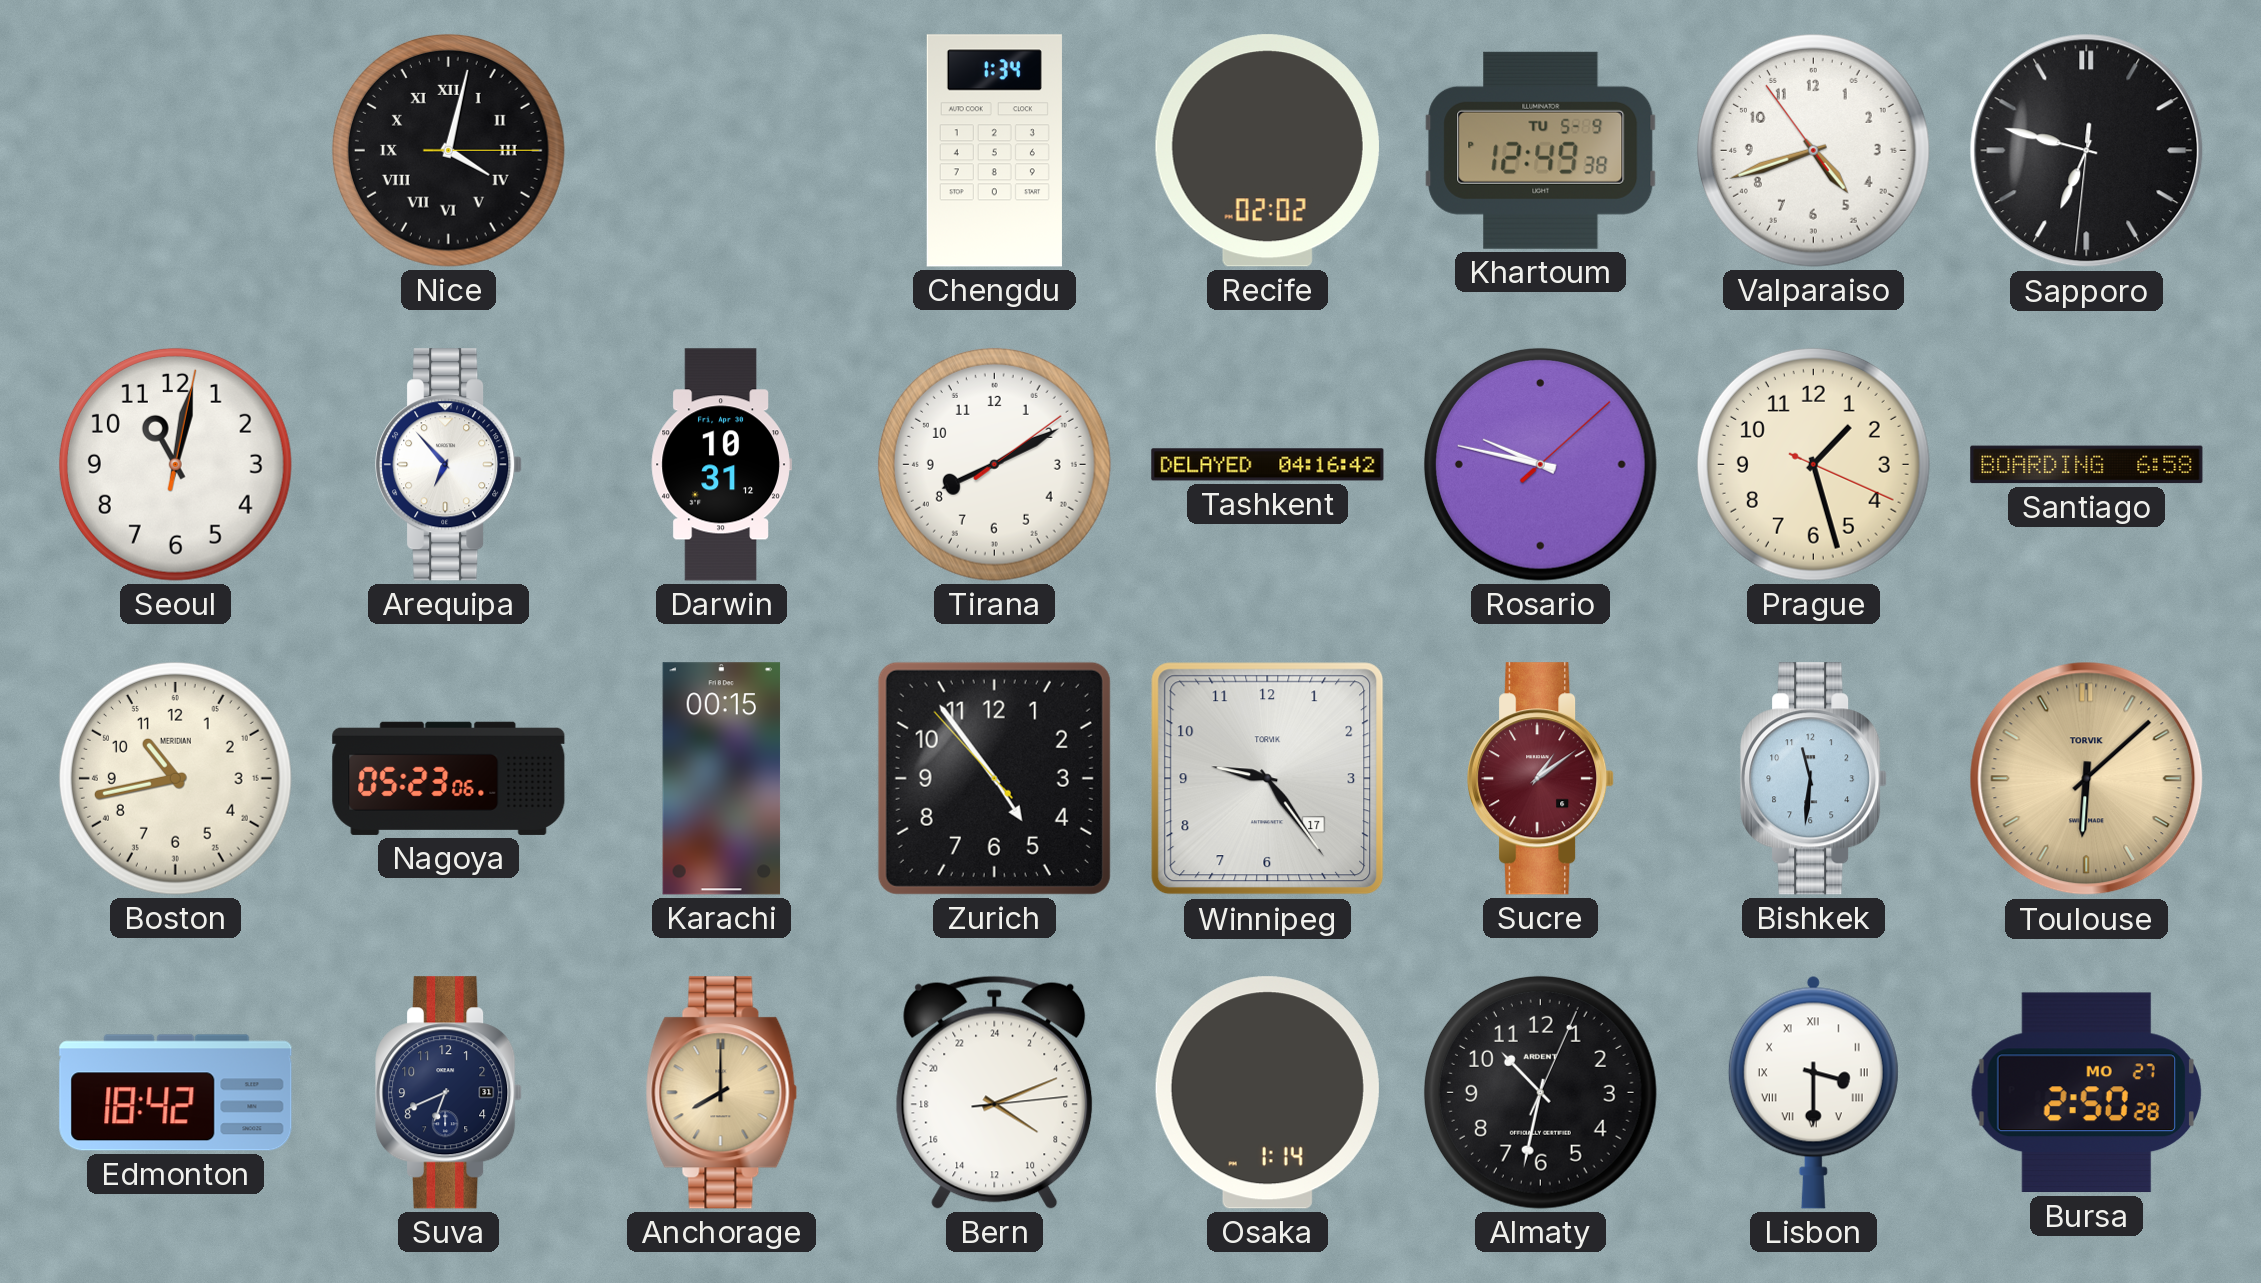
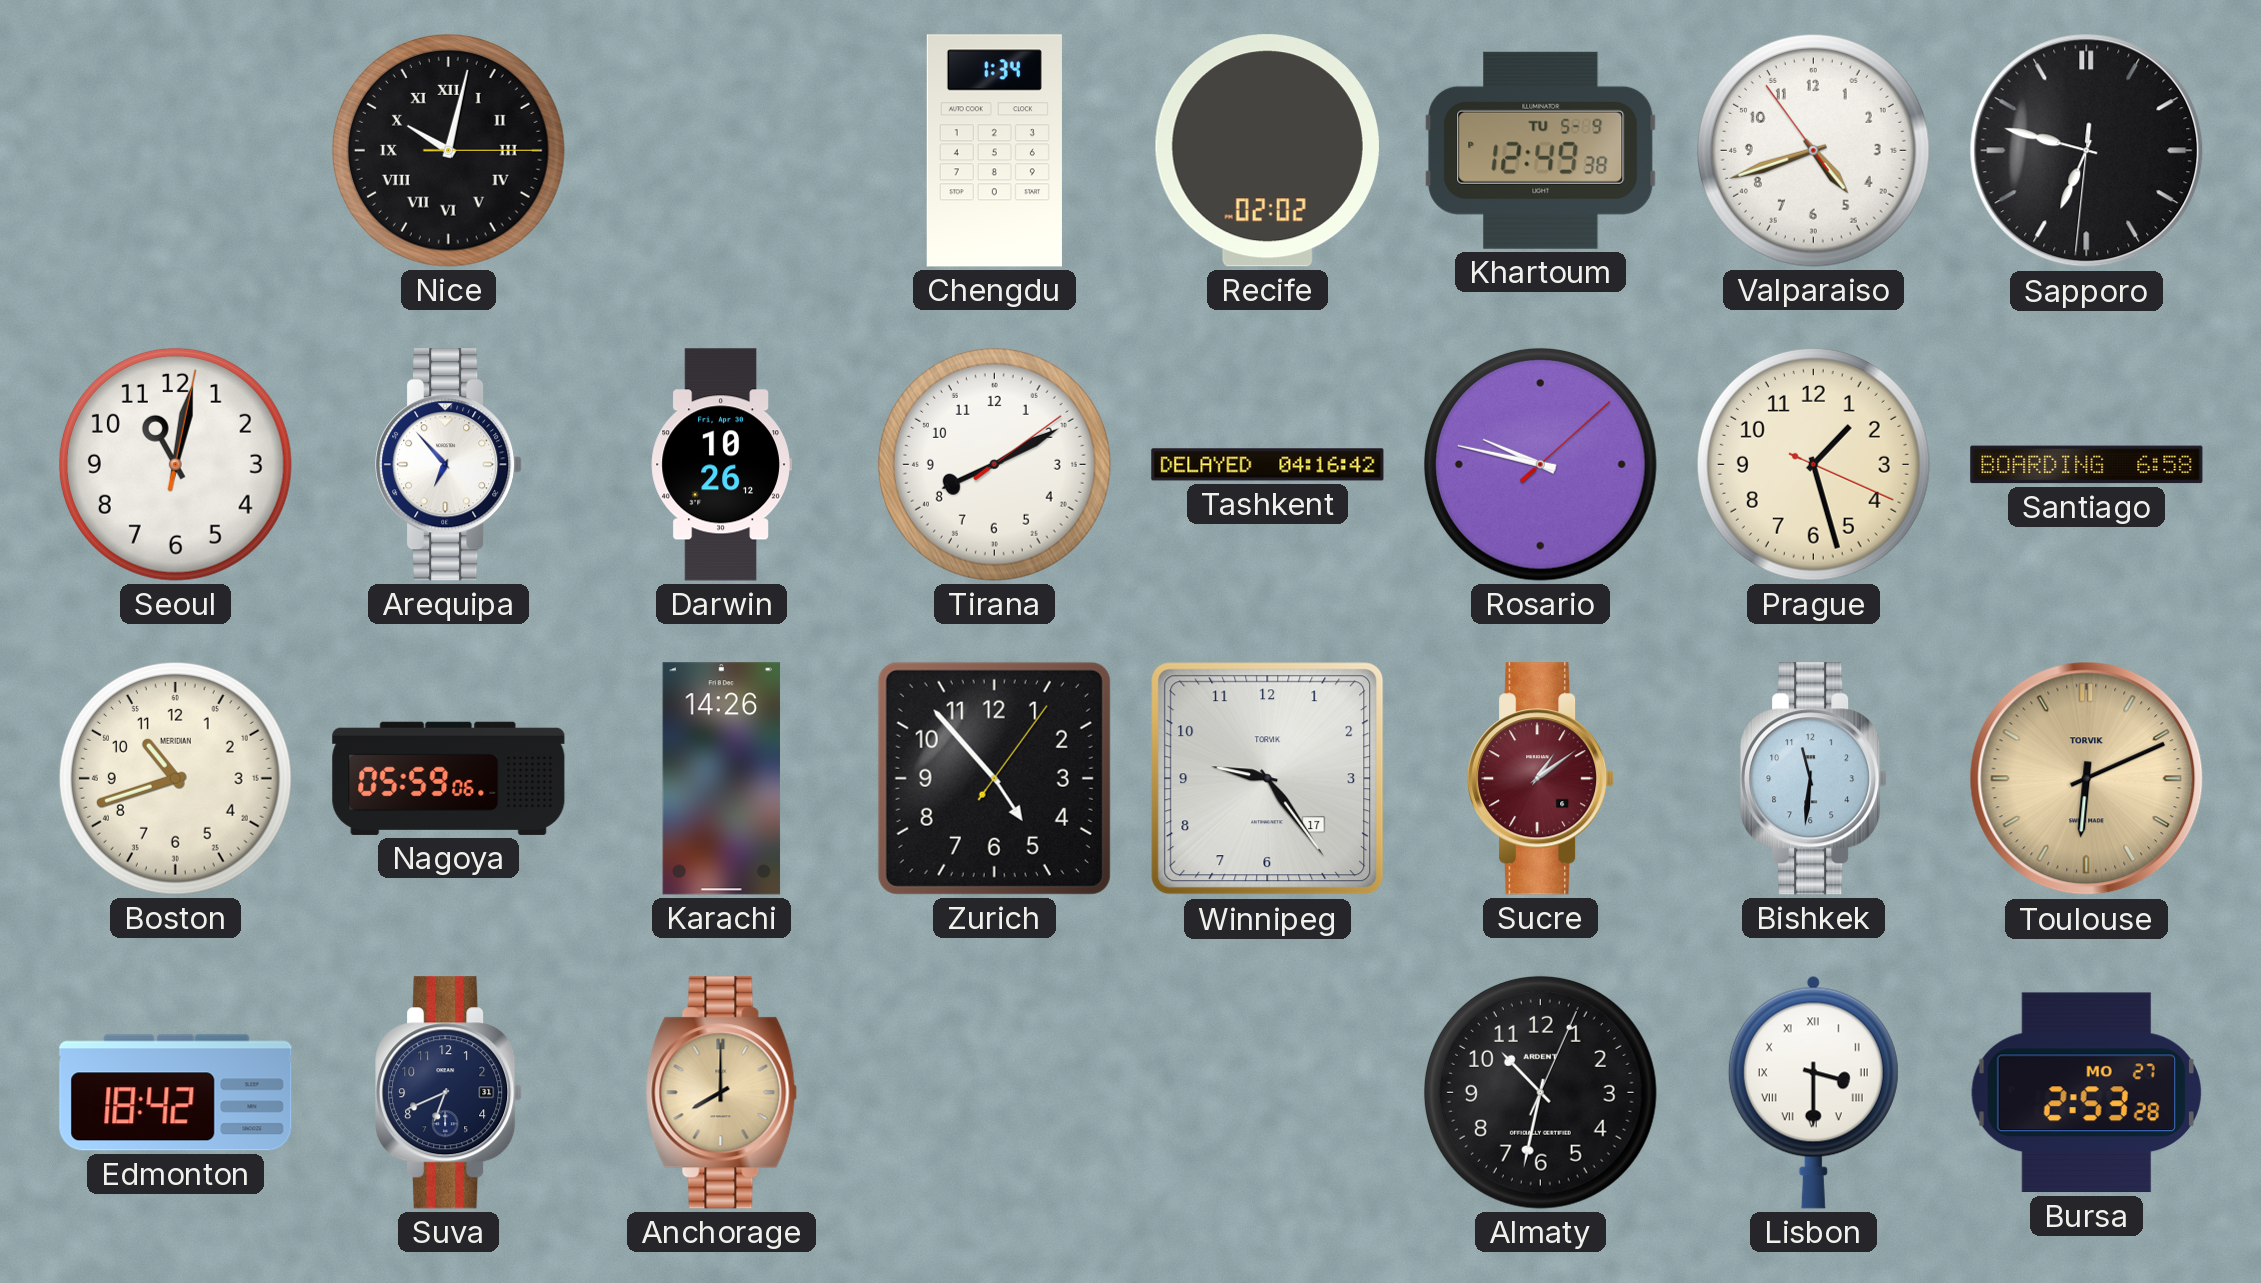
Nice: 4:02 -> 10:02 (448, 150)
Darwin: 10:31 -> 10:26 (721, 465)
Boston: 10:43 -> 10:42 (175, 778)
Nagoya: 05:23 -> 05:59 (449, 778)
Karachi: 00:15 -> 14:26 (722, 779)
Zurich: 4:53:53 -> 4:53:06 (994, 778)
Toulouse: 6:08 -> 6:11 (2087, 779)
Bern: 8:11 -> none (995, 1092)
Osaka: 1:14 -> none (1267, 1093)
Bursa: 2:50 -> 2:53 (2086, 1093)
